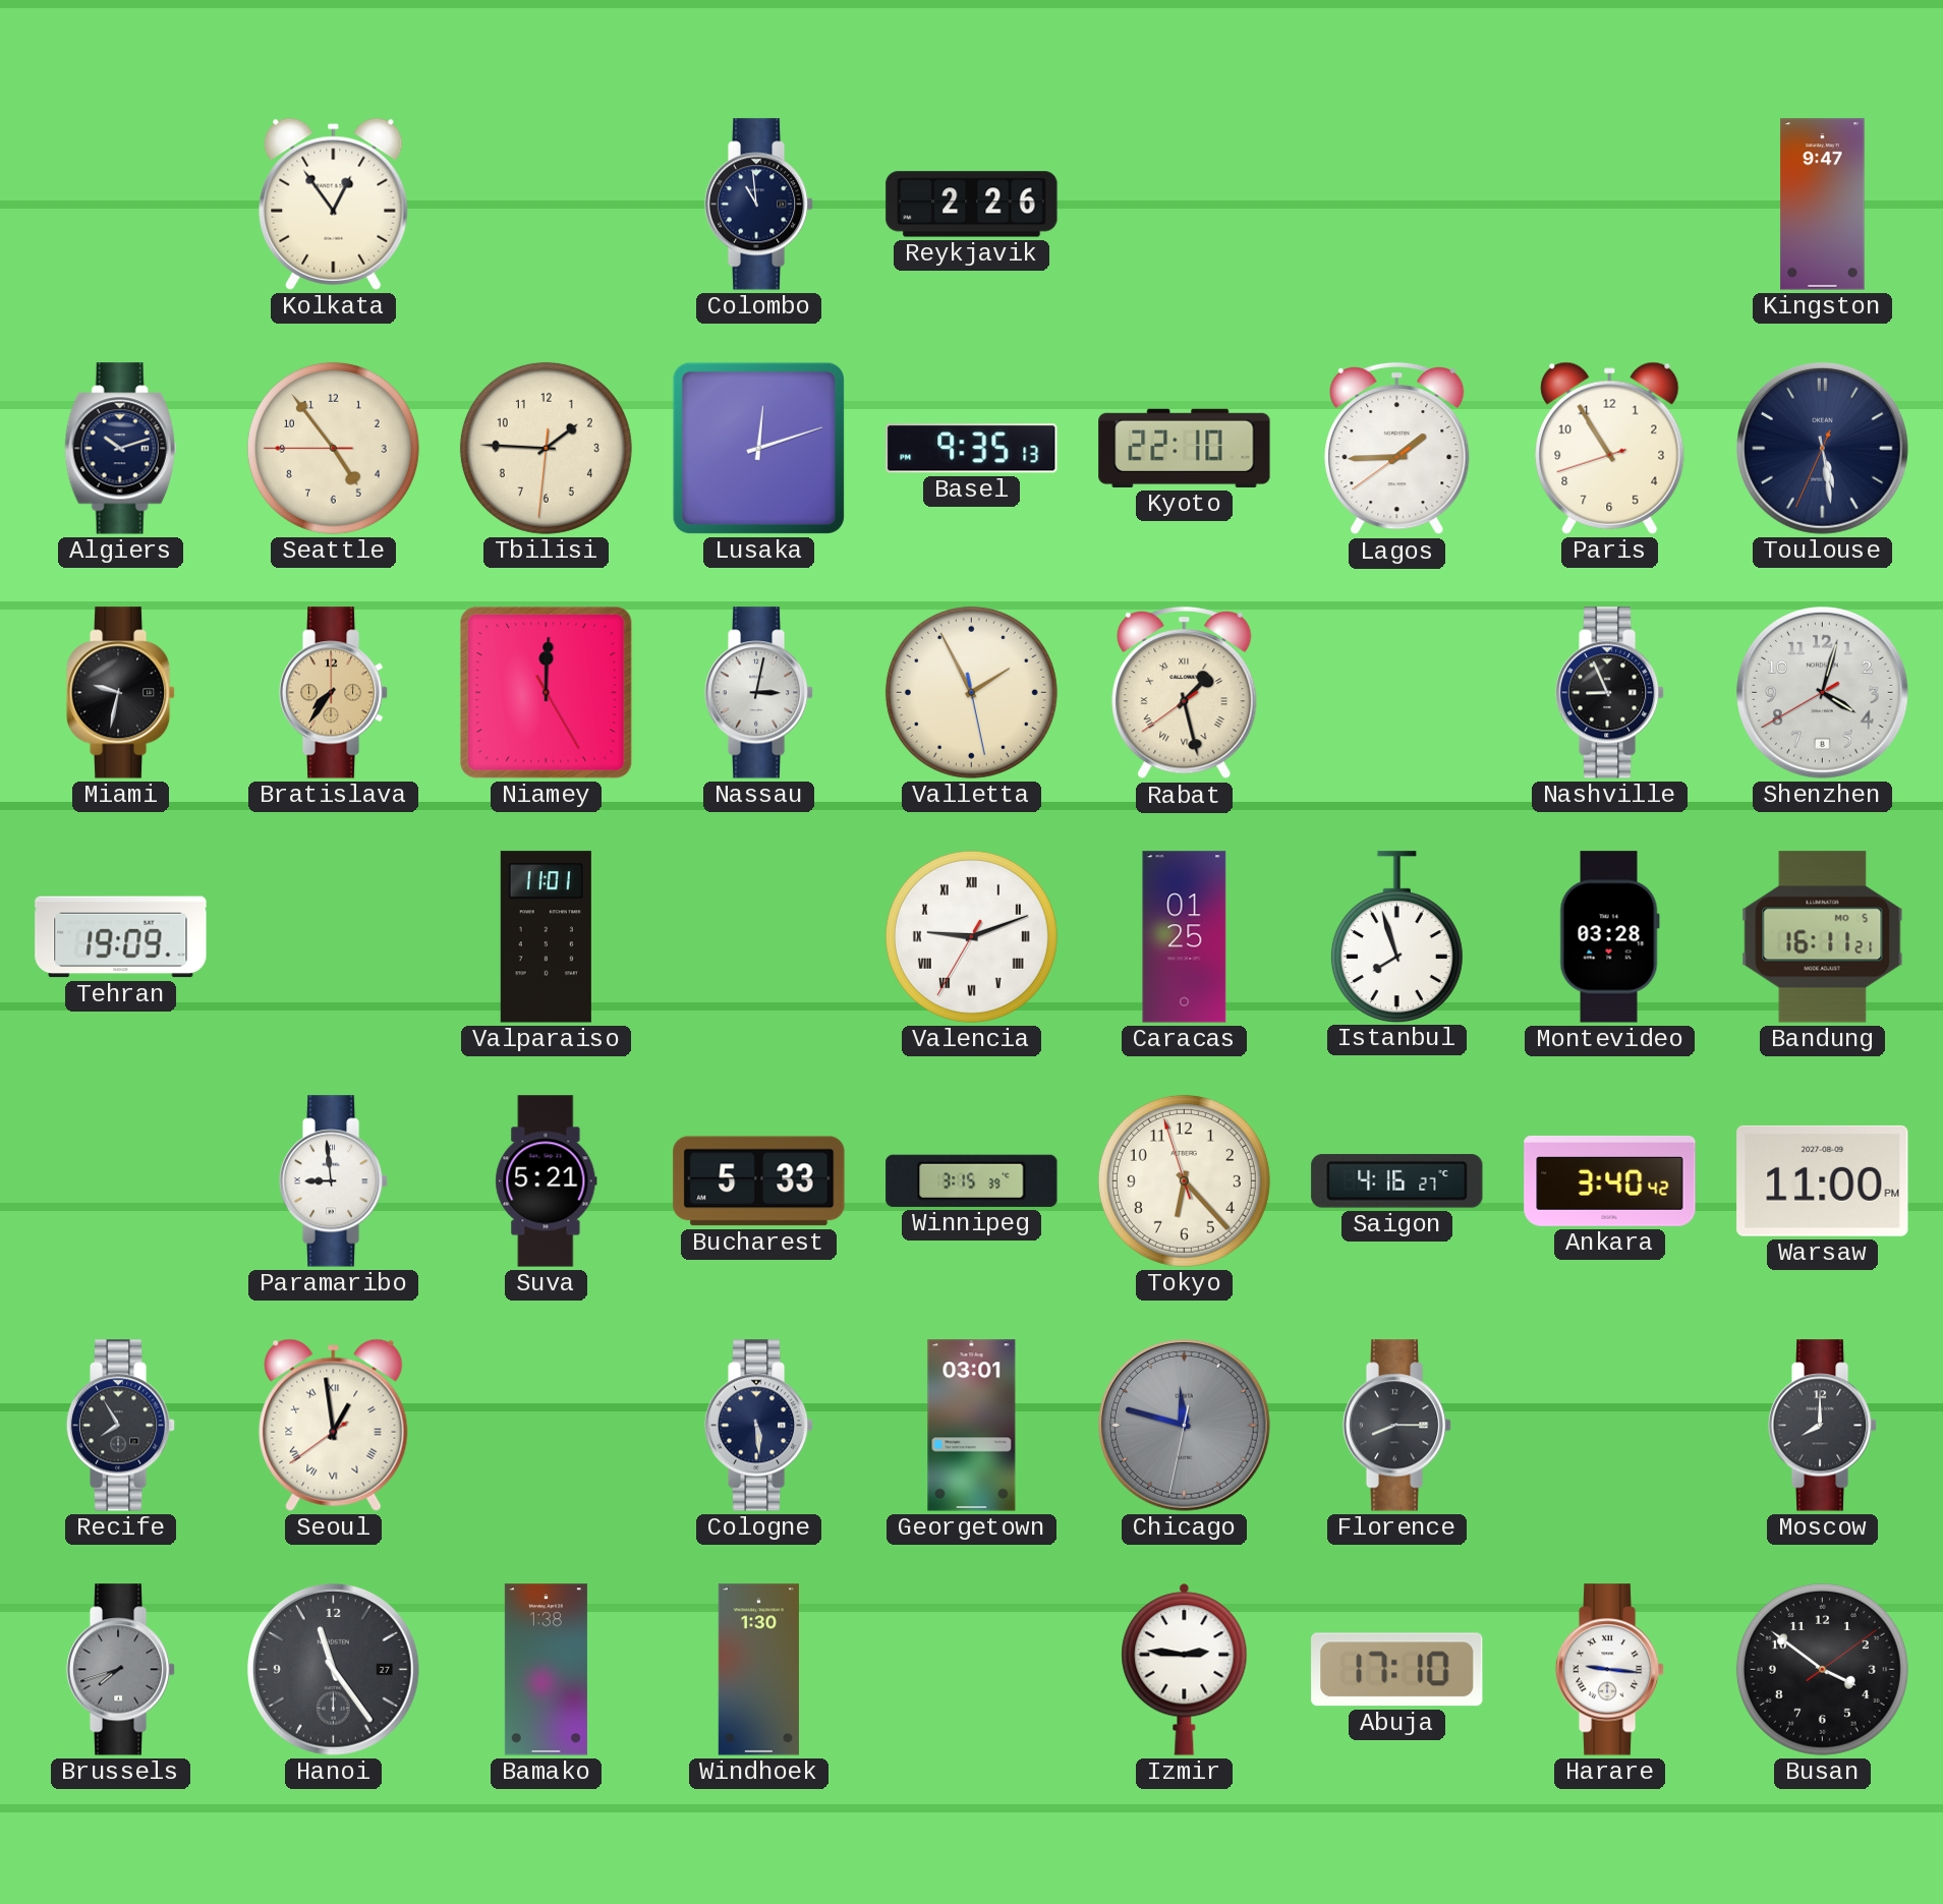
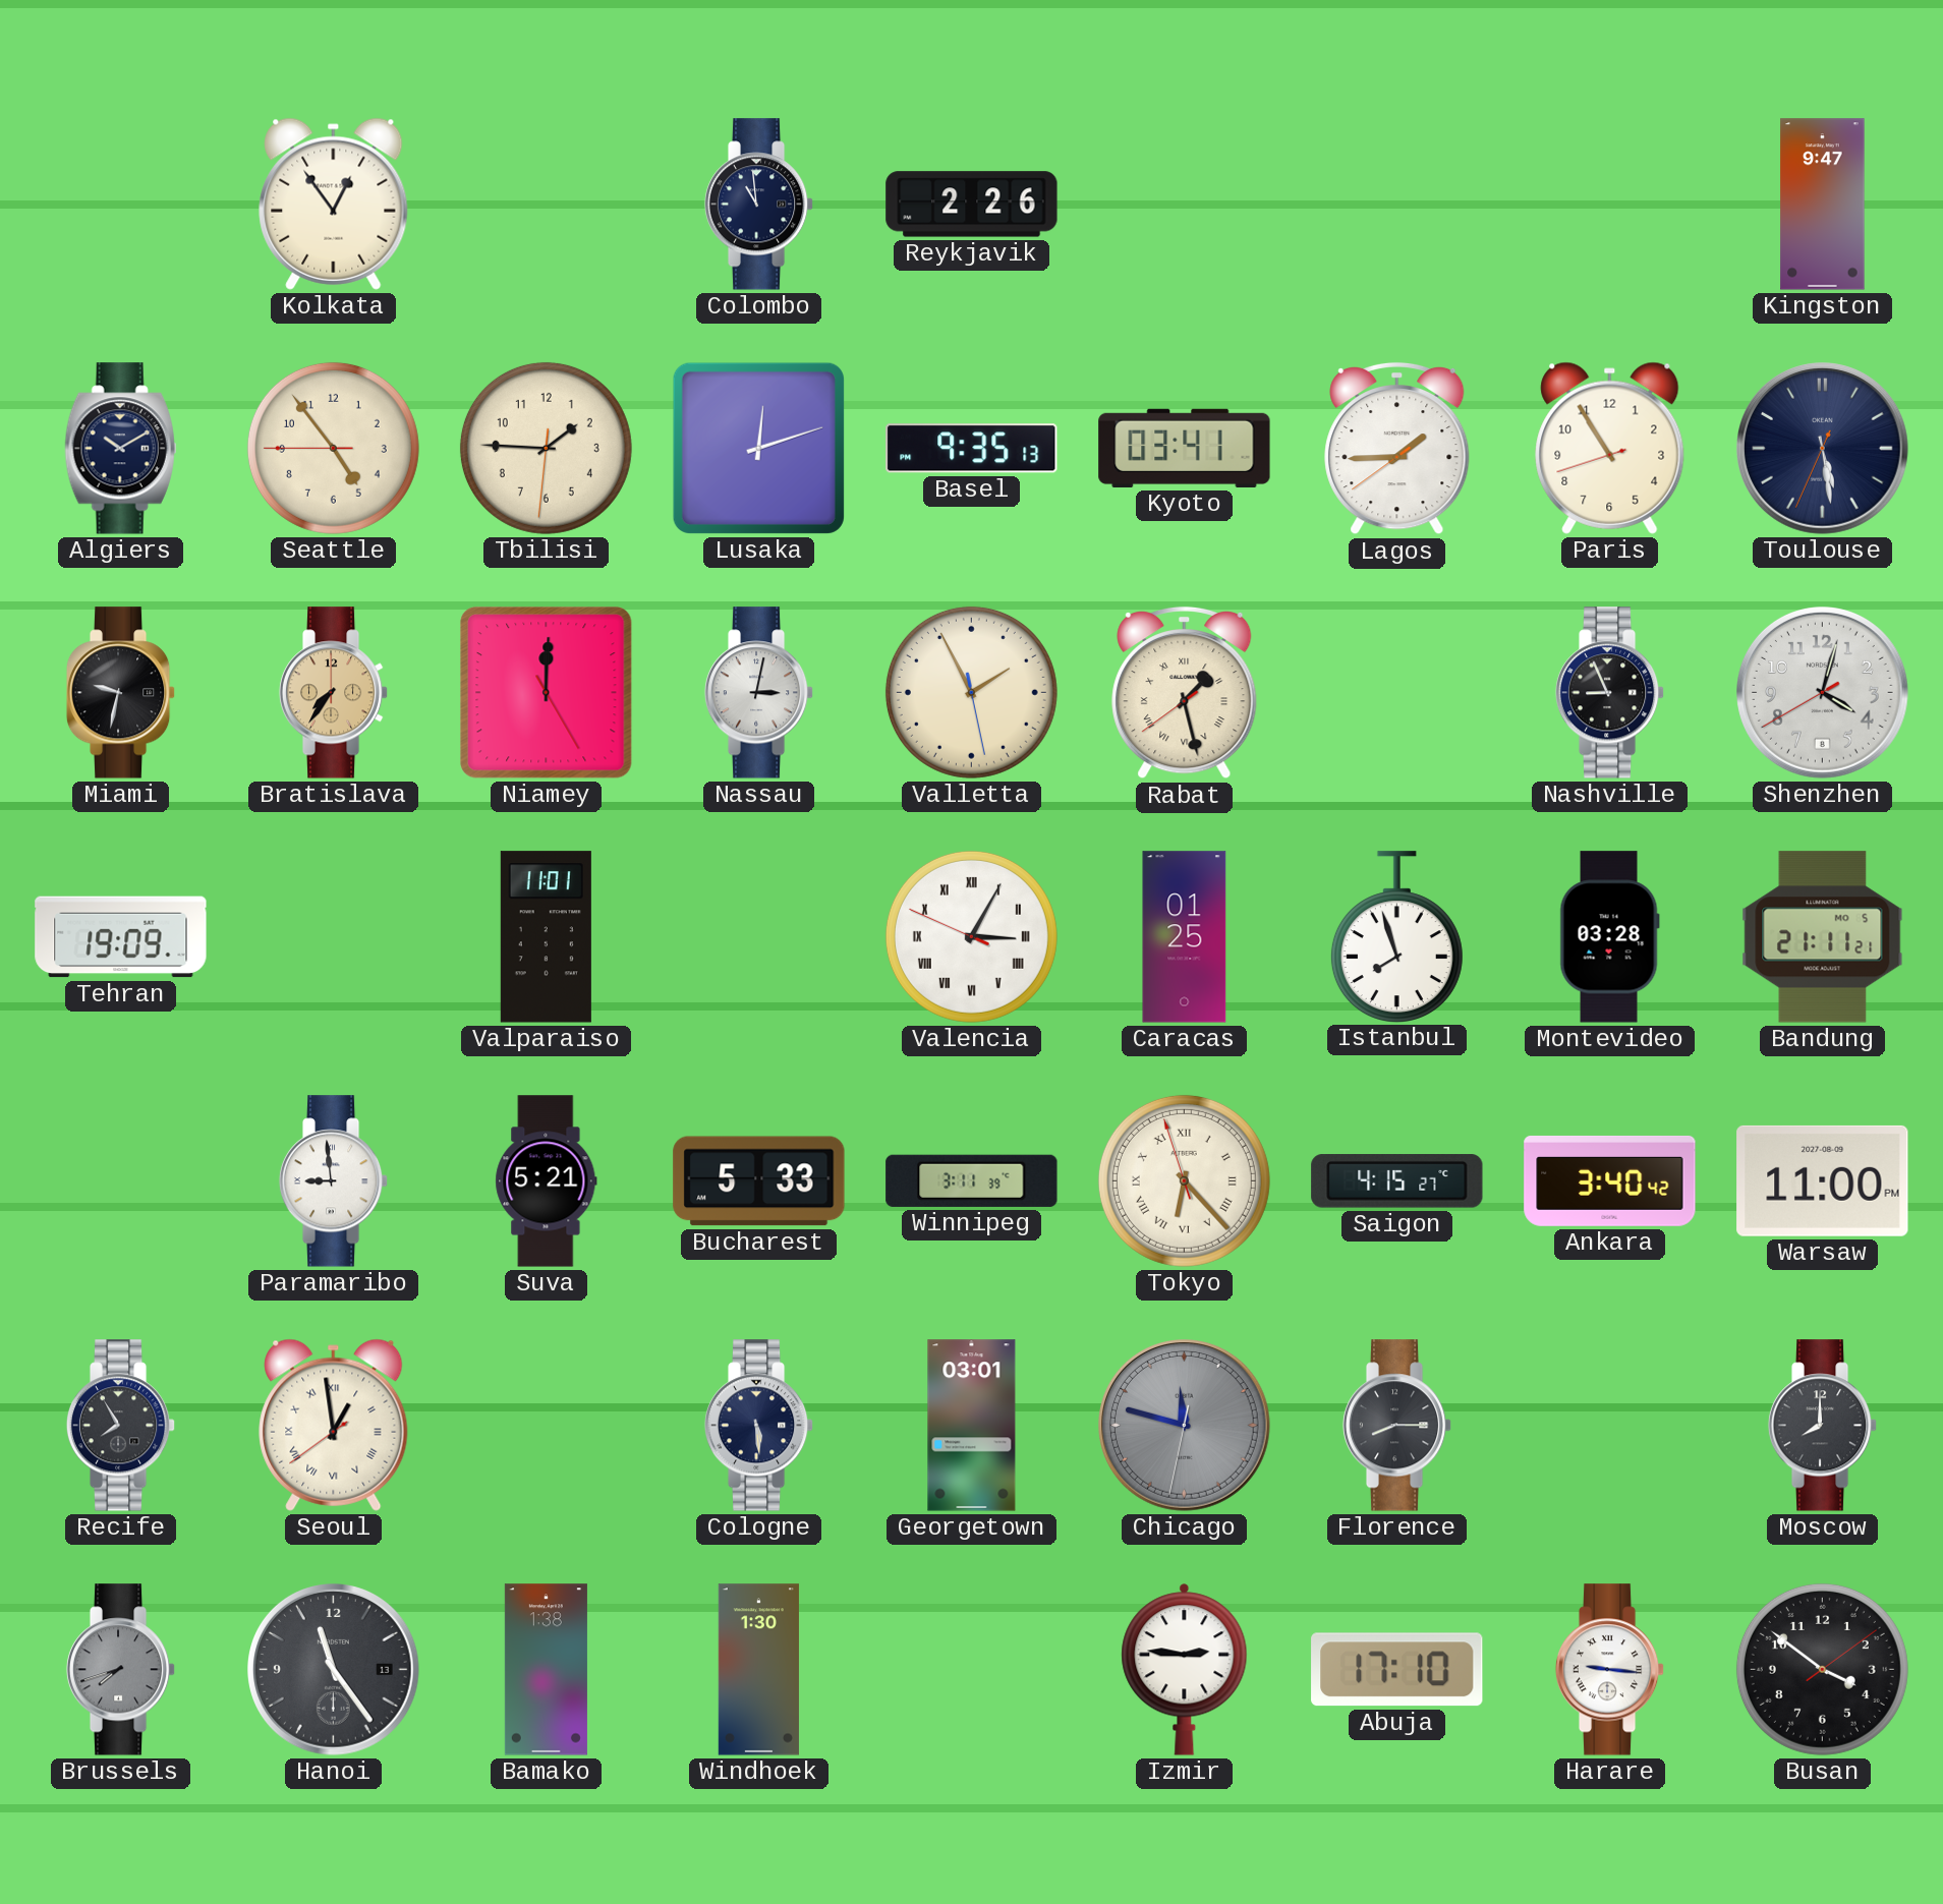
Algiers: 10:12 -> 10:10 (121, 449)
Kyoto: 22:10 -> 03:41 (1185, 448)
Valencia: 9:11 -> 3:04 (971, 936)
Bandung: 16:11 -> 21:11 (1823, 937)
Winnipeg: 3:15 -> 3:11 (972, 1180)
Tokyo numerals: Arabic -> Roman (1184, 1180)
Saigon: 4:16 -> 4:15 (1397, 1181)
Hanoi date: 27 -> 13 (334, 1670)
